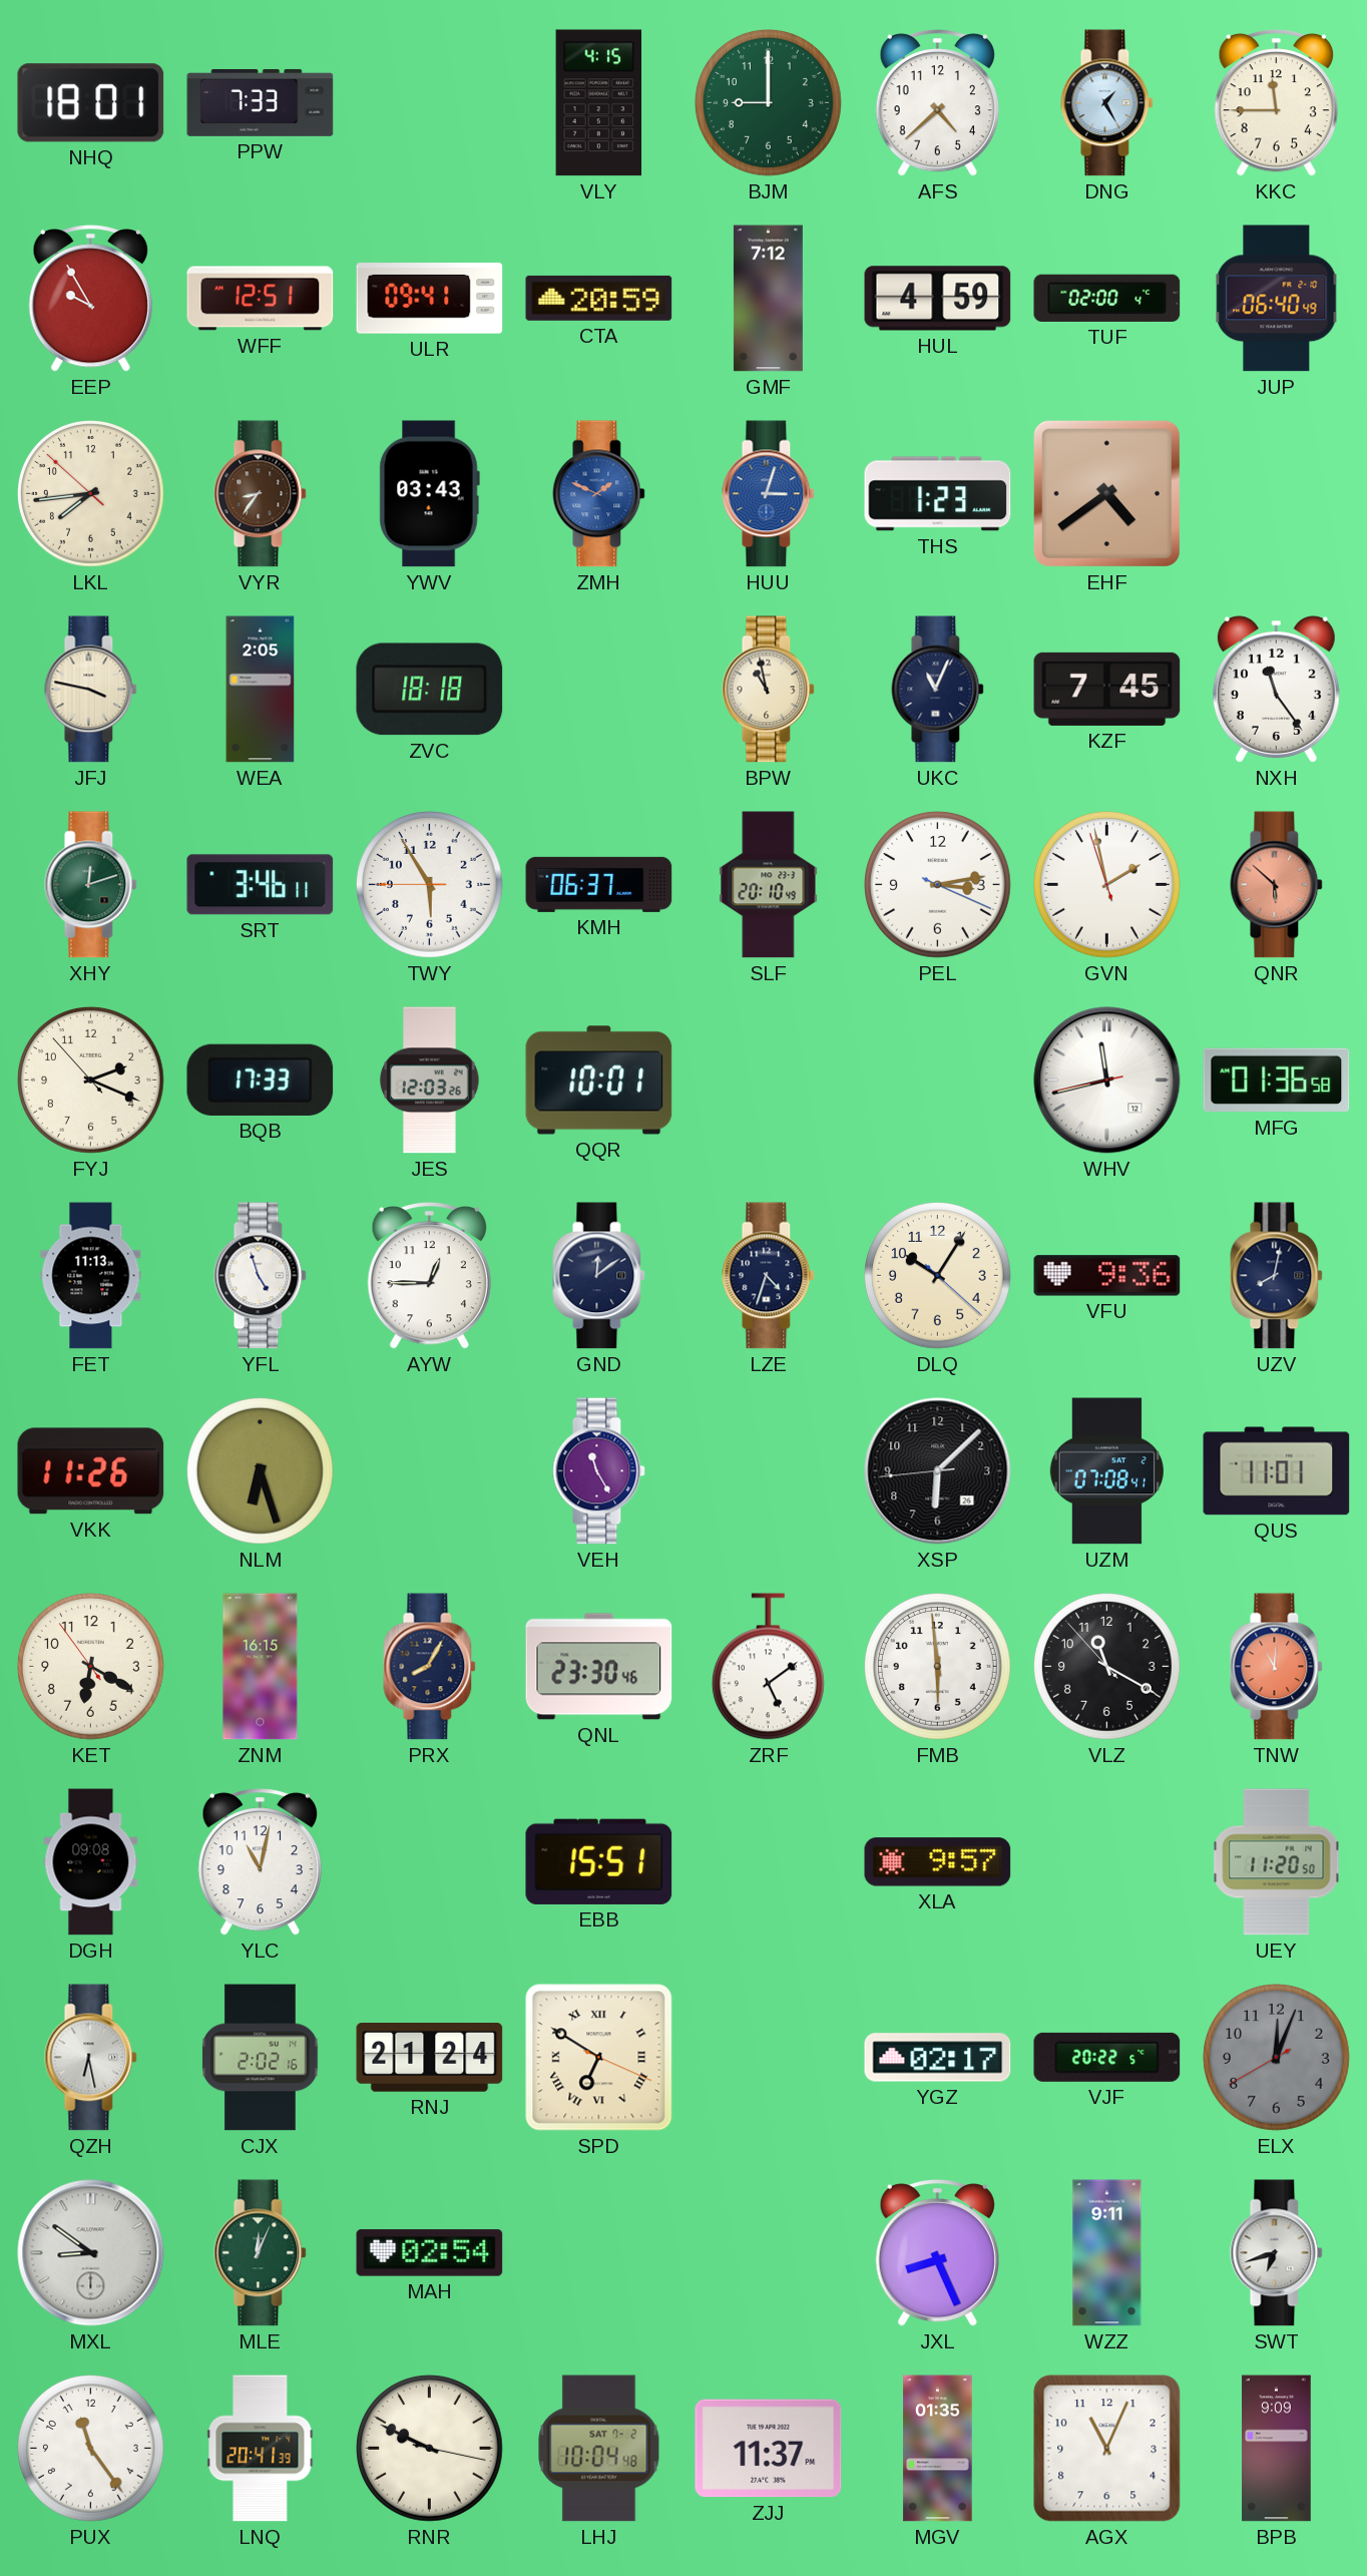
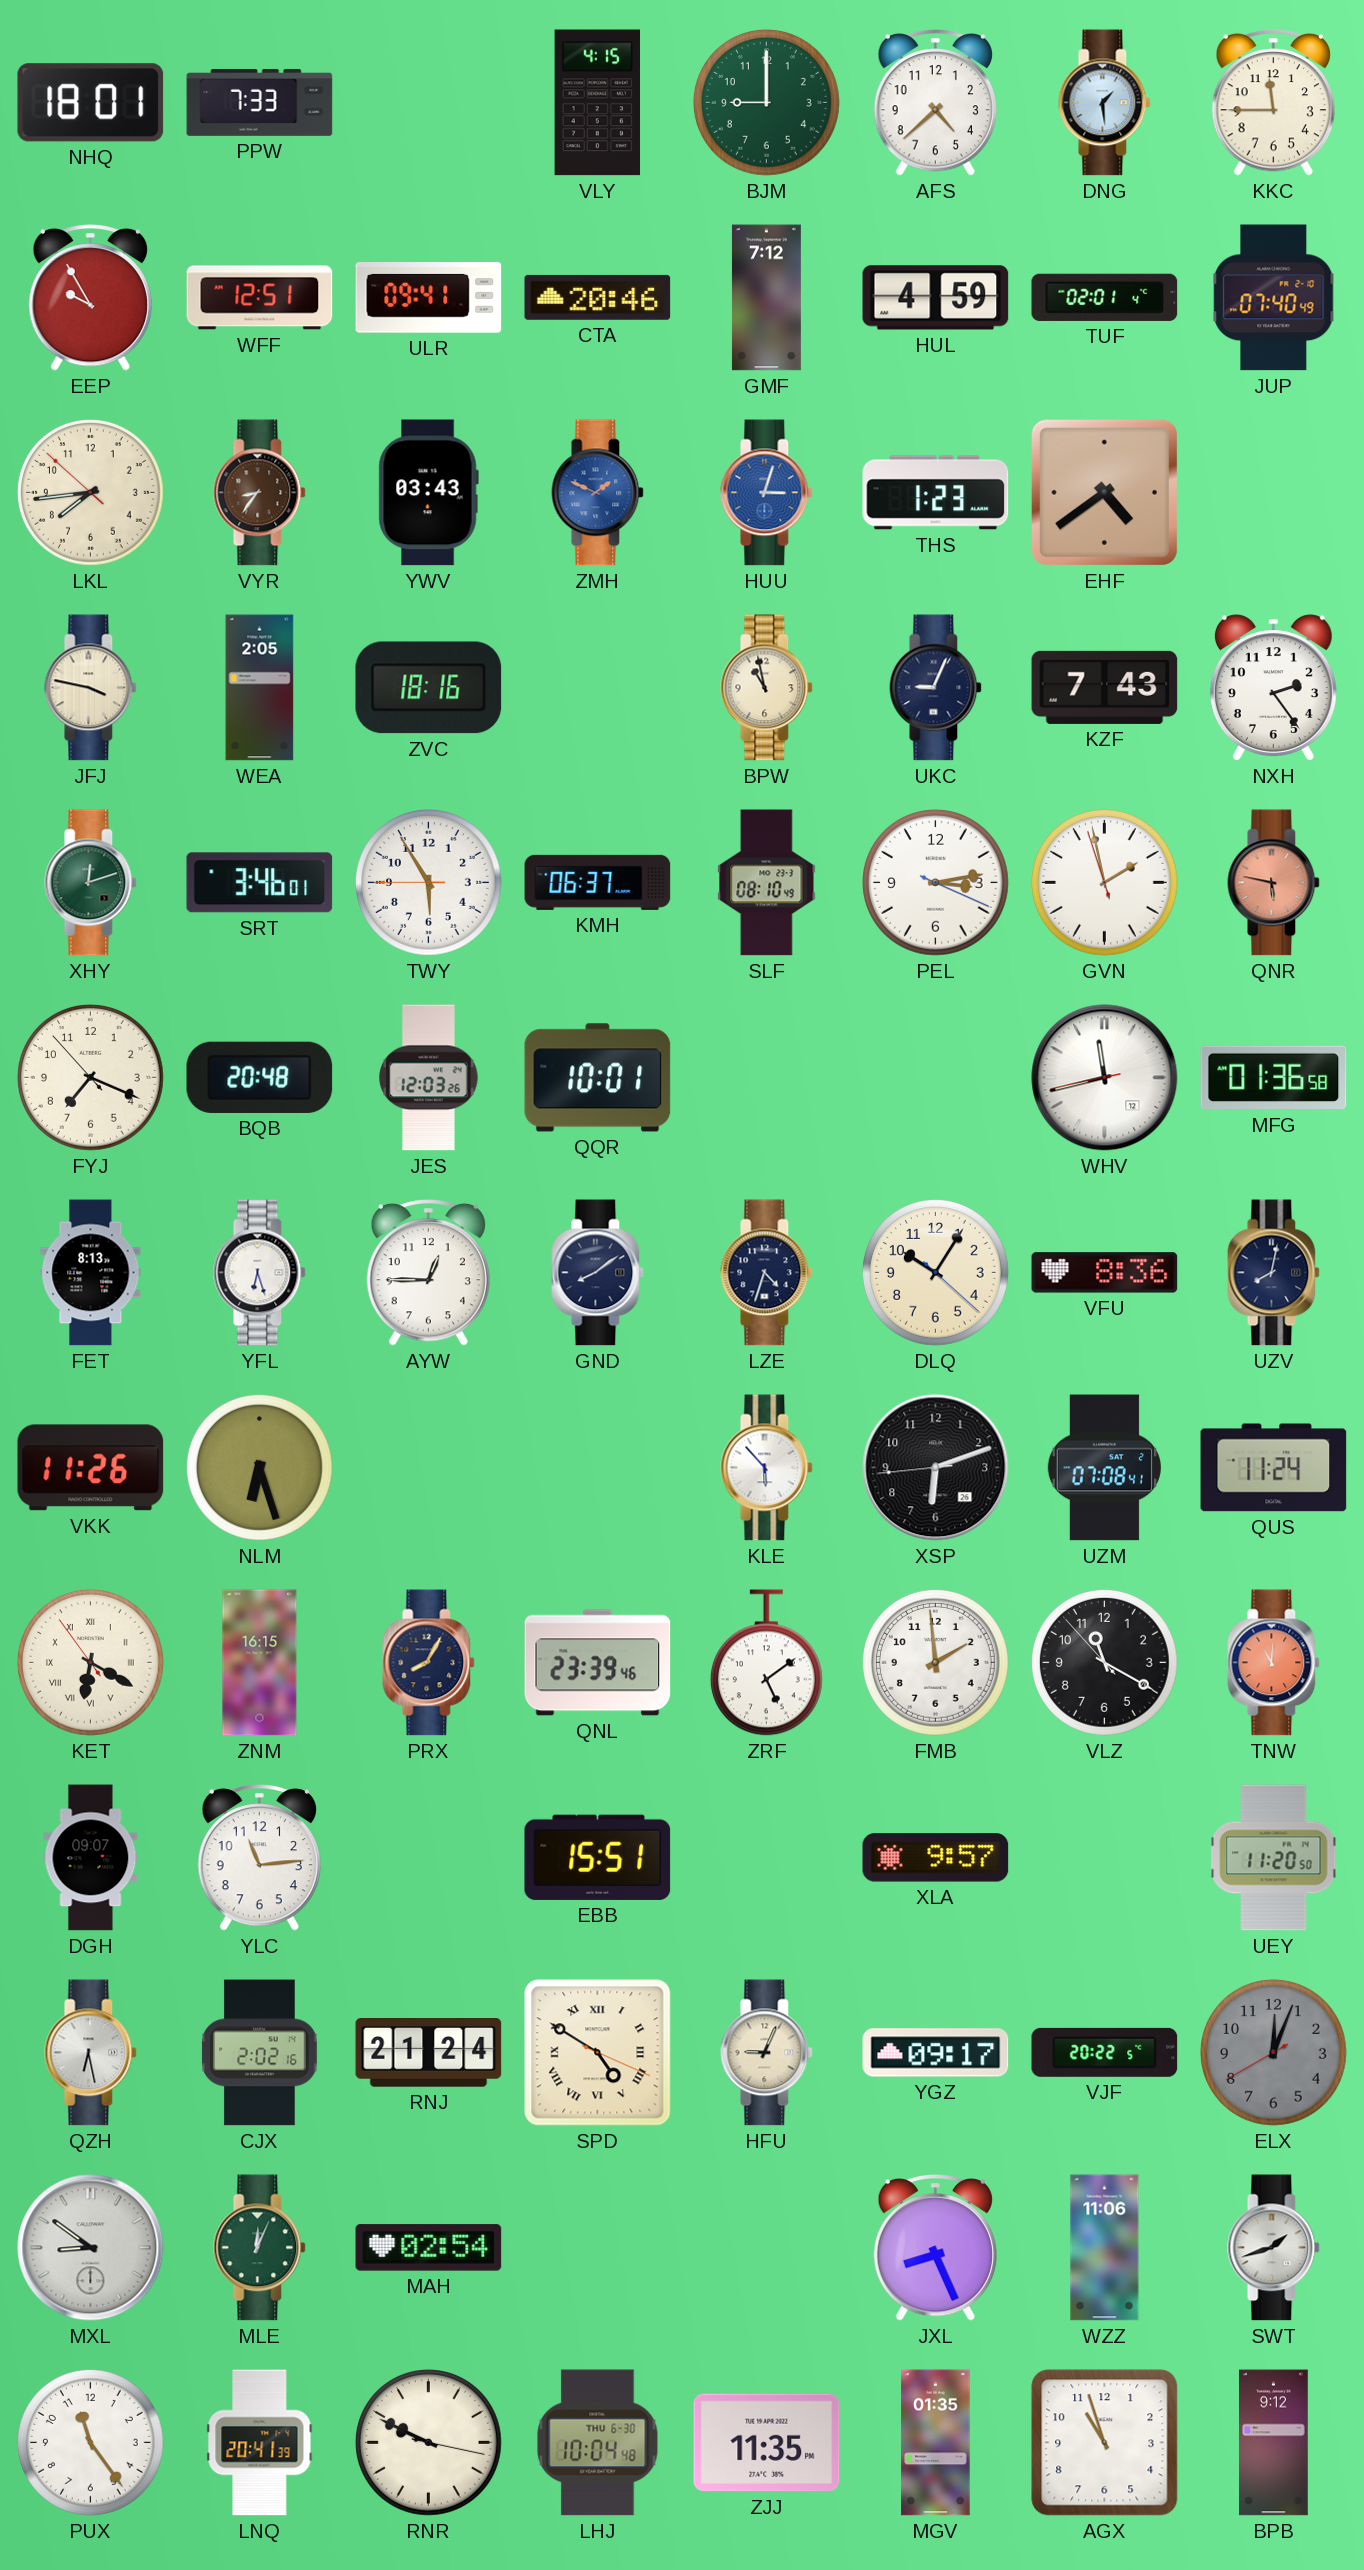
DNG: 1:25 -> 1:29 (1105, 103)
CTA: 20:59 -> 20:46 (598, 297)
TUF: 02:00 -> 02:01 (1105, 297)
JUP: 06:40 -> 07:40 (1274, 298)
ZVC: 18:18 -> 18:16 (429, 688)
UKC: 11:04 -> 9:04 (936, 688)
KZF: 7:45 -> 7:43 (1105, 687)
NXH: 11:24 -> 2:24 (1273, 688)
SRT: 3:46:11 -> 3:46:01 (260, 883)
SLF: 20:10 -> 08:10 (767, 883)
QNR: 5:52 -> 5:47 (1274, 883)
FYJ: 2:18 -> 7:18 (91, 1078)
BQB: 17:33 -> 20:48 (260, 1077)
FET: 11:13 -> 8:13 (91, 1273)
YFL: 4:57 -> 6:27 (260, 1273)
GND: 12:09 -> 8:09 (598, 1273)
VFU: 9:36 -> 8:36 (1105, 1273)
VEH: 11:25 -> none (599, 1471)
KLE: none -> 5:53 (767, 1468)
XSP: 6:07 -> 6:11 (936, 1468)
QUS: 11:01 -> 11:24 (1274, 1468)
KET numerals: Arabic -> Roman (91, 1663)
QNL: 23:30 -> 23:39 (598, 1663)
FMB: 5:59 -> 1:59 (936, 1663)
DGH: 09:08 -> 09:07 (91, 1858)
YLC: 11:02 -> 11:14 (259, 1858)
SPD: 6:50 -> 4:50 (598, 2053)
HFU: none -> 9:04 (767, 2053)
YGZ: 02:17 -> 09:17 (936, 2053)
WZZ: 9:11 -> 11:06 (1105, 2248)
SWT: 6:42 -> 1:42 (1274, 2248)
LHJ date: SAT 7-2 -> THU 6-30 (598, 2443)
ZJJ: 11:37 -> 11:35 (767, 2443)
AGX: 11:04 -> 10:57 (1105, 2443)
BPB: 9:09 -> 9:12 (1274, 2443)
